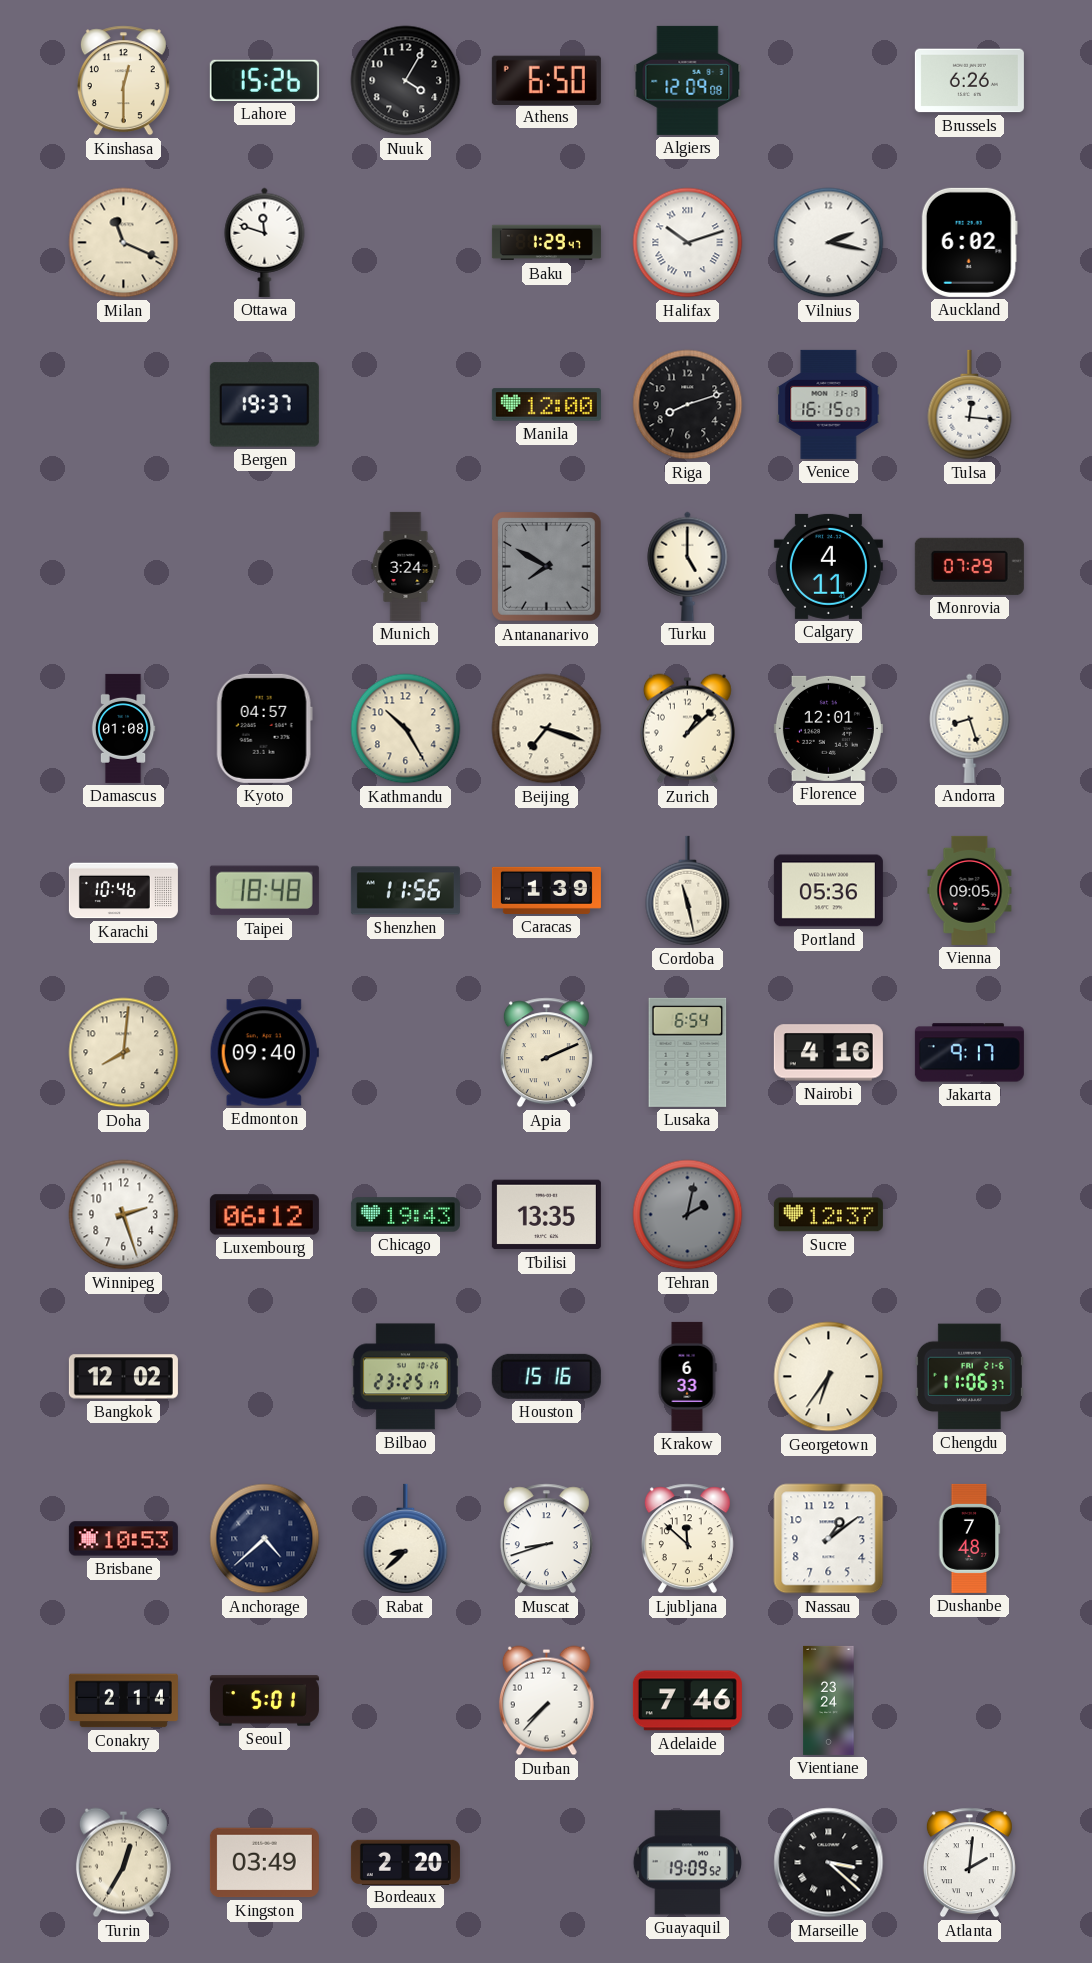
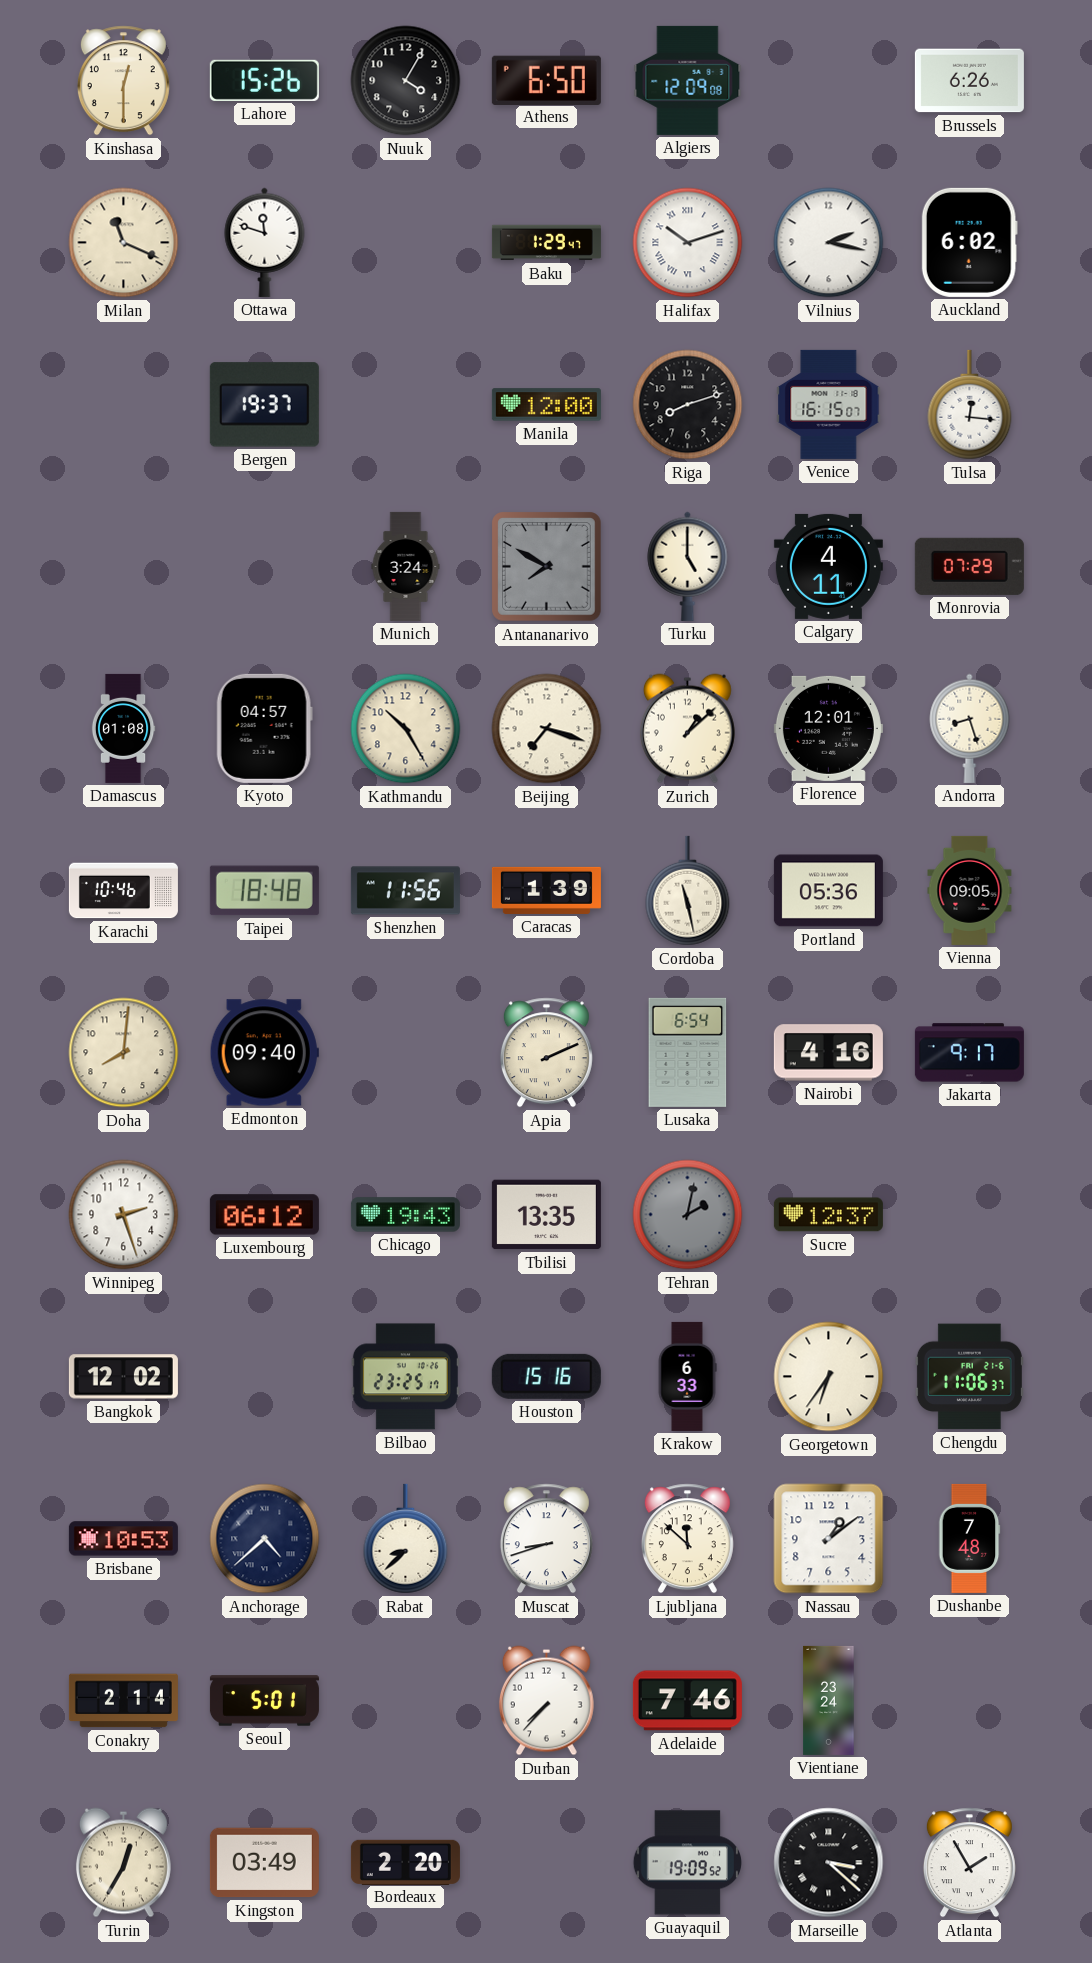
Atlanta: 2:01 -> 1:55 (969, 1863)
